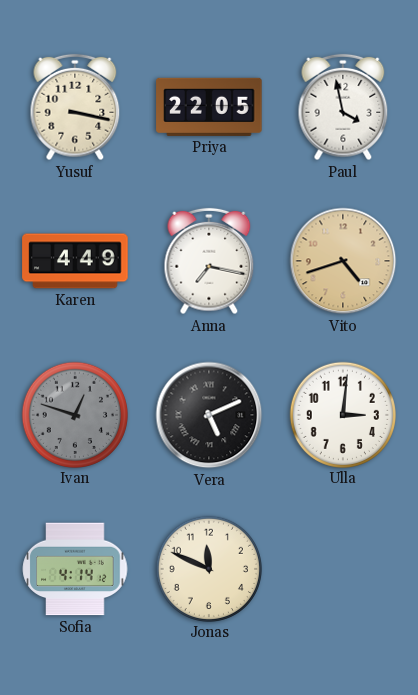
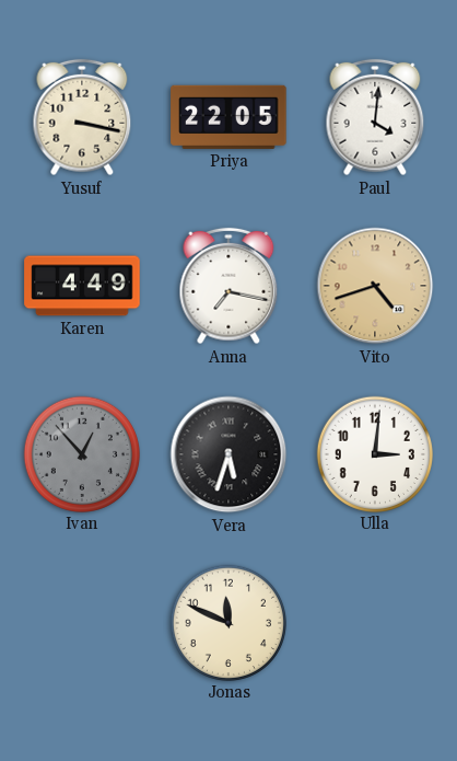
Paul: 3:58 -> 4:01 (375, 117)
Ivan: 12:48 -> 12:53 (81, 453)
Vera: 5:11 -> 5:33 (228, 454)
Sofia: 4:14 -> none (75, 569)
